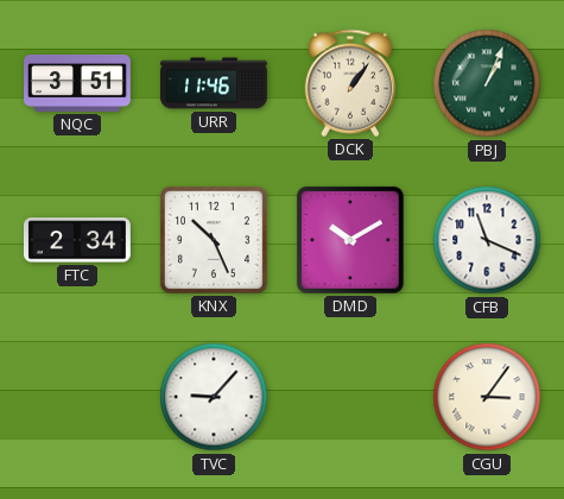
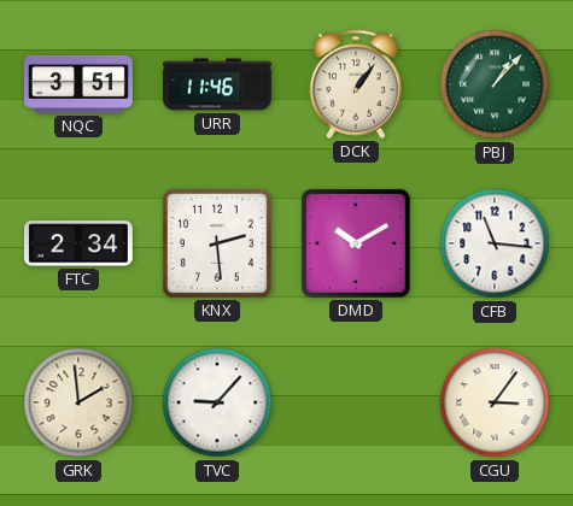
PBJ: 1:04 -> 1:07 (495, 84)
KNX: 10:26 -> 2:29 (217, 243)
CFB: 11:19 -> 11:16 (495, 243)
GRK: none -> 1:59 (78, 402)
